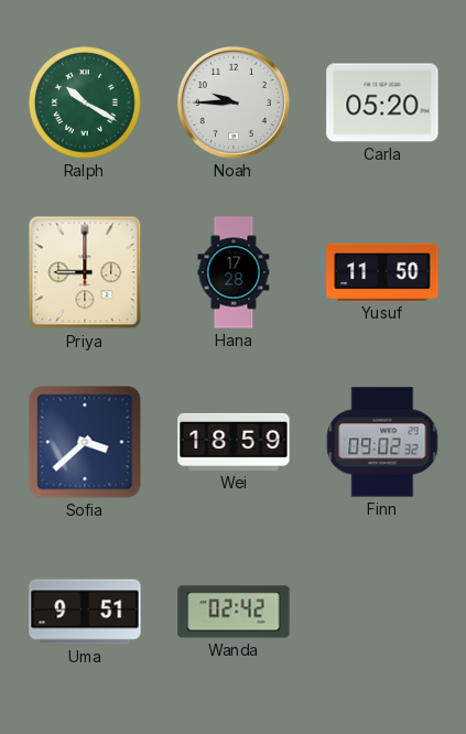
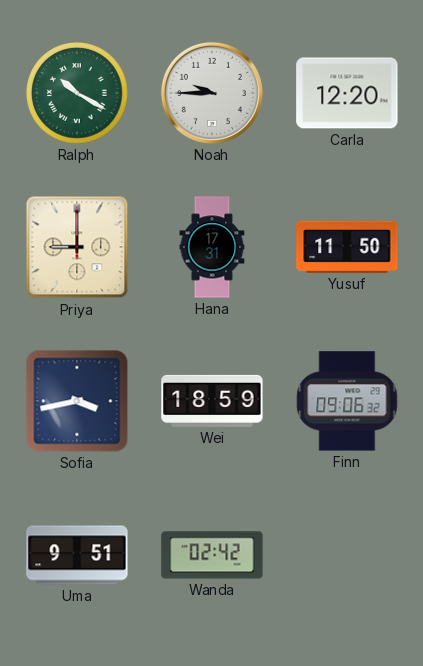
Carla: 05:20 -> 12:20 (347, 93)
Hana: 17:28 -> 17:31 (212, 247)
Sofia: 3:38 -> 3:43 (77, 401)
Finn: 09:02 -> 09:06 (347, 401)
